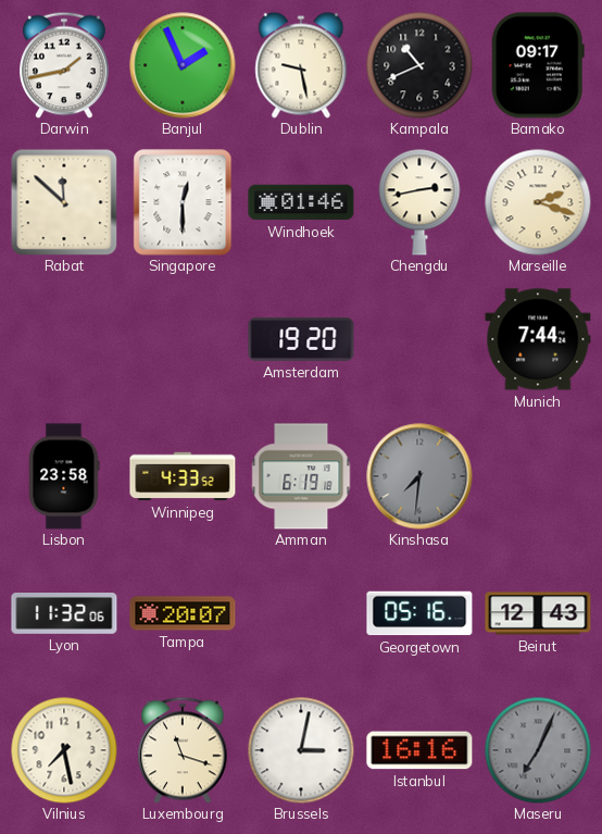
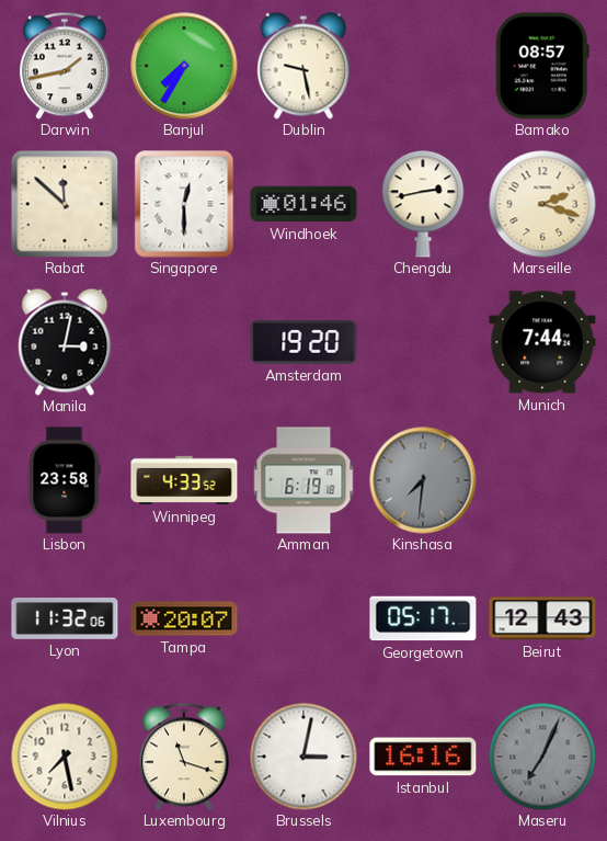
Banjul: 1:56 -> 7:35 (184, 66)
Kampala: 10:41 -> none (419, 65)
Bamako: 09:17 -> 08:57 (542, 66)
Manila: none -> 3:02 (65, 342)
Georgetown: 05:16 -> 05:17 (423, 618)
